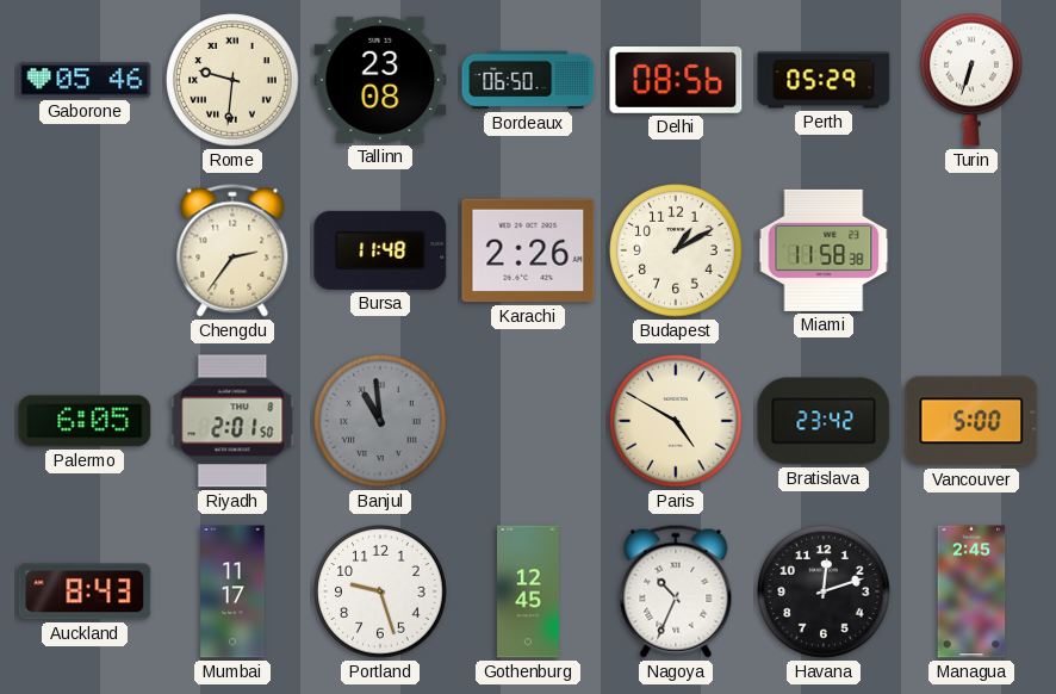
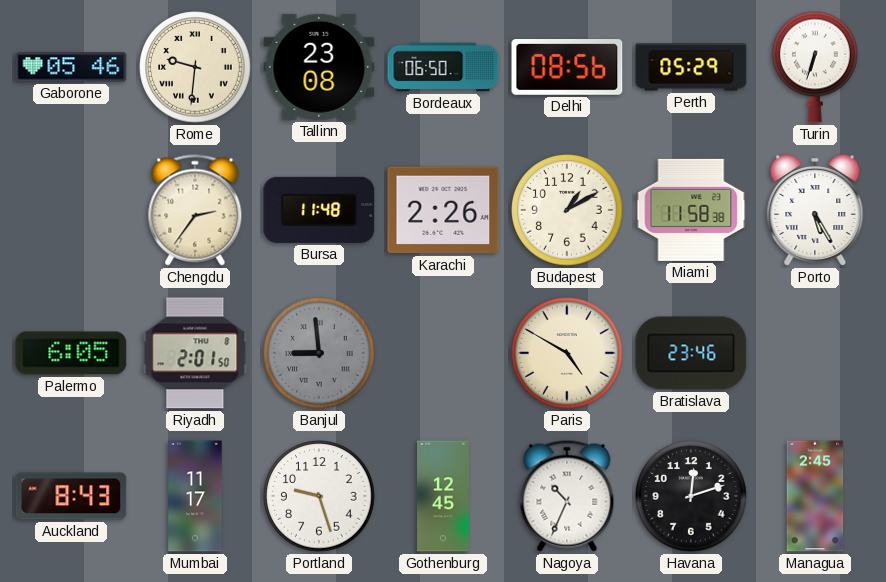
Porto: none -> 5:25 (815, 210)
Banjul: 10:59 -> 8:59 (319, 353)
Bratislava: 23:42 -> 23:46 (691, 353)
Vancouver: 5:00 -> none (971, 421)
